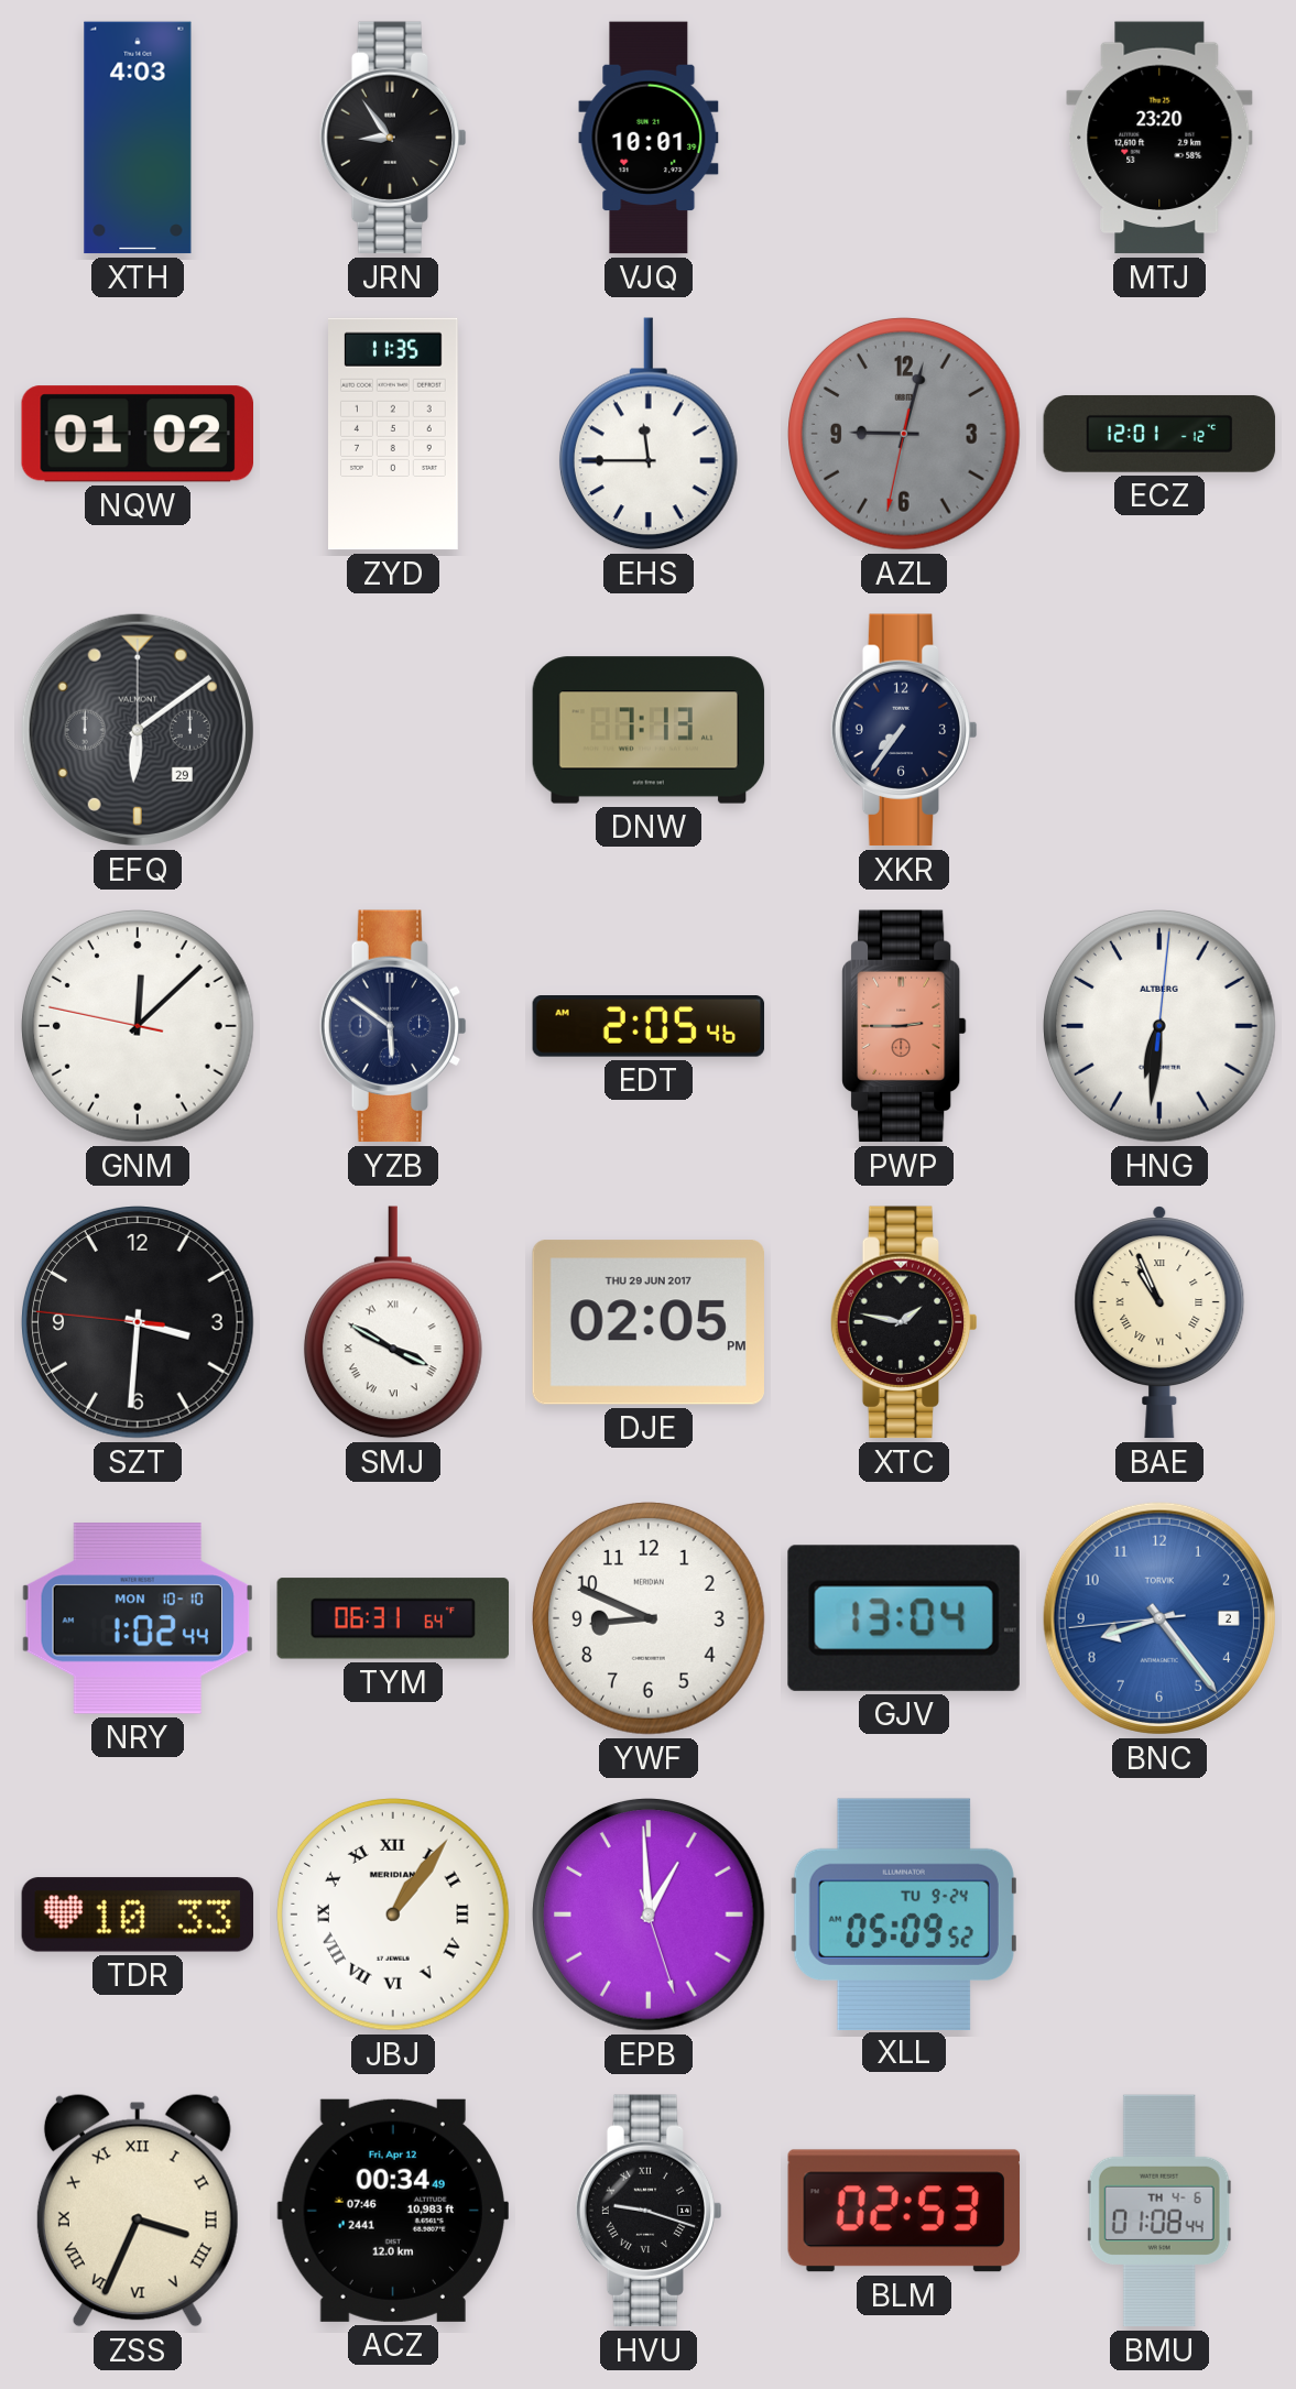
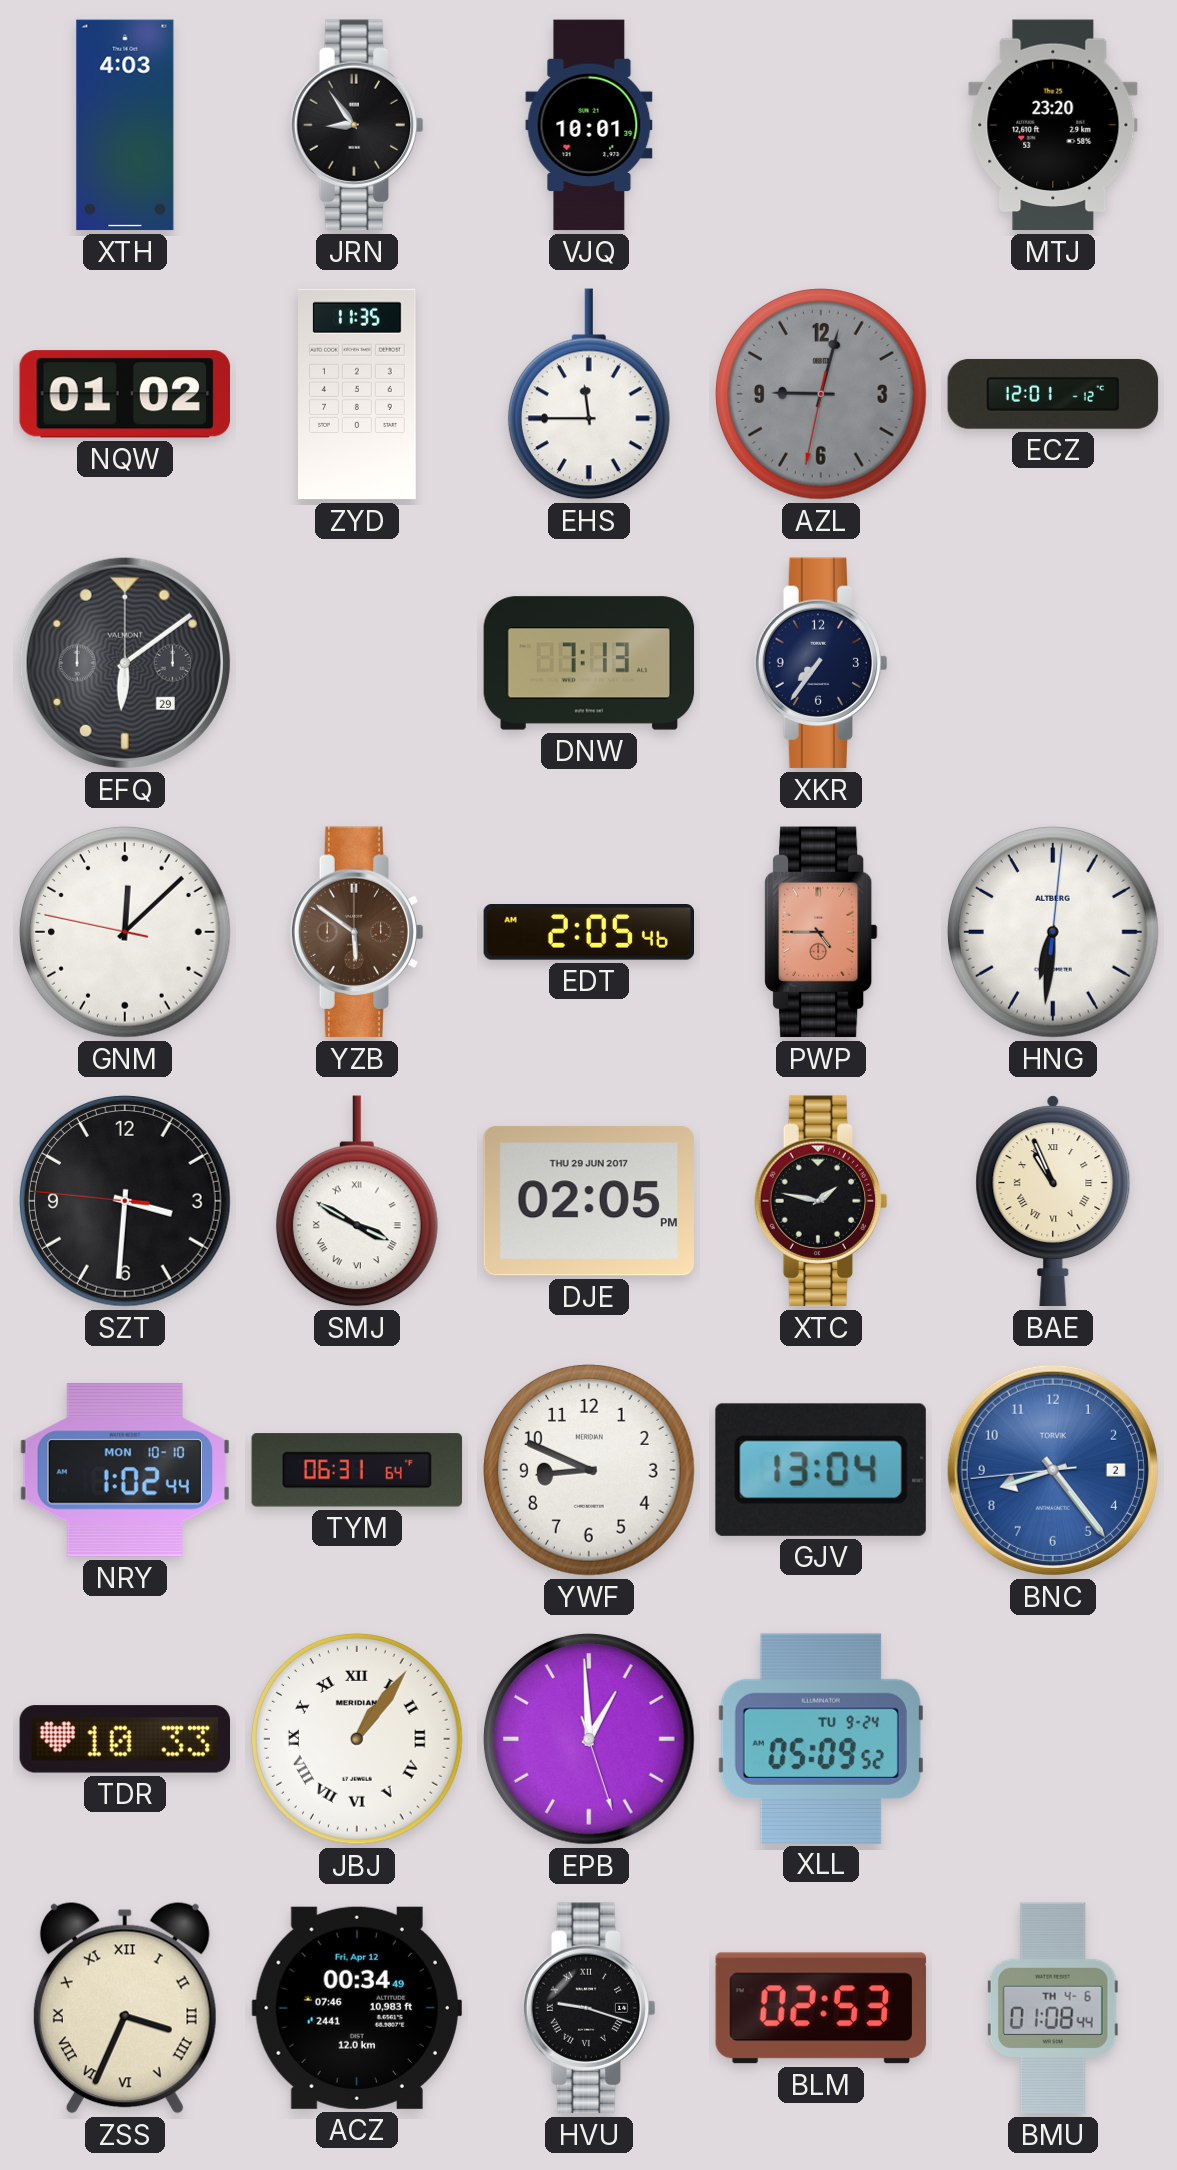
YZB dial: navy -> brown (357, 932)
PWP: 2:45 -> 4:45 (822, 932)
